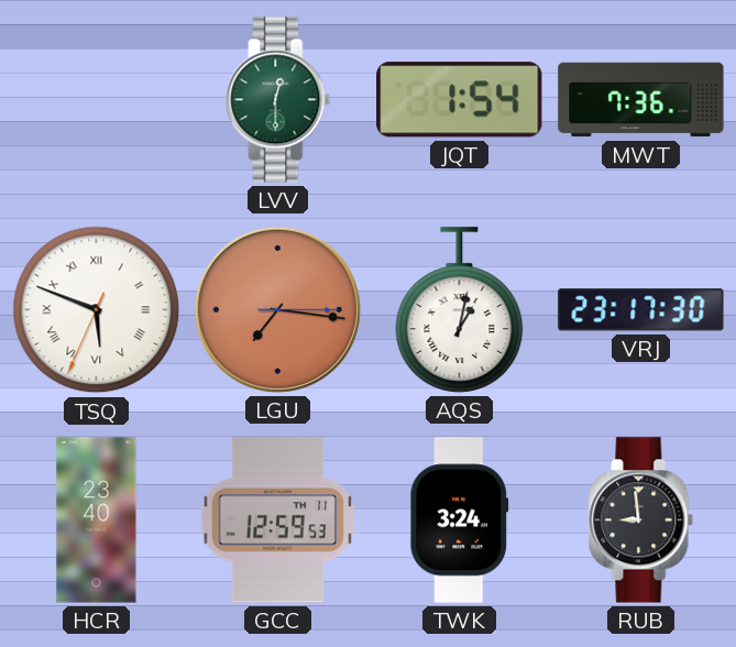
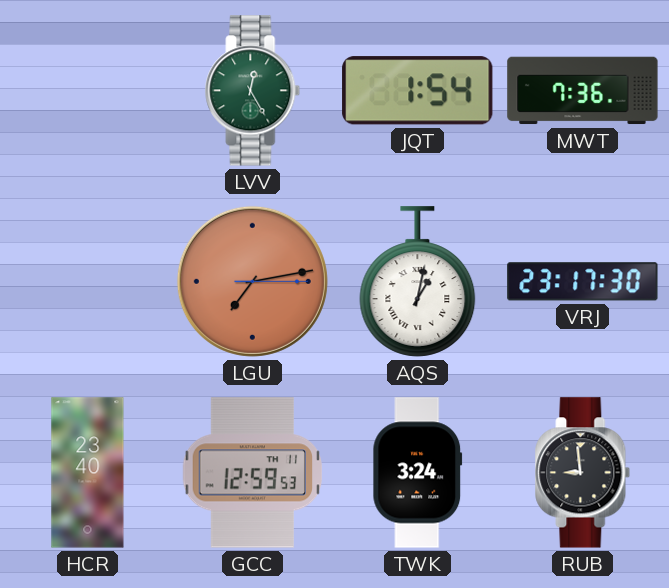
LVV: 12:30 -> 12:25 (253, 91)
TSQ: 5:48 -> none (97, 310)
LGU: 7:16 -> 7:13 (252, 281)
